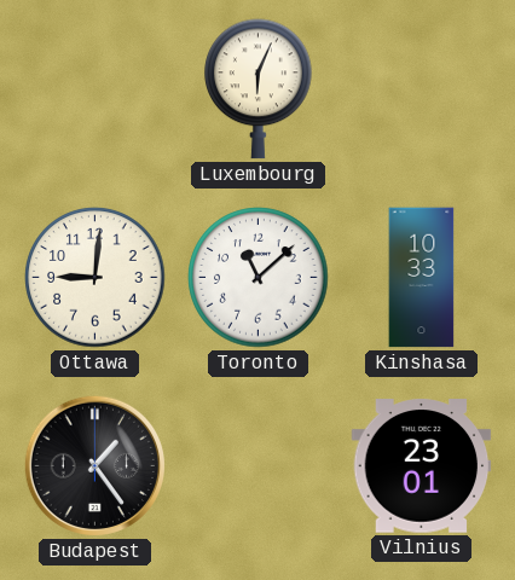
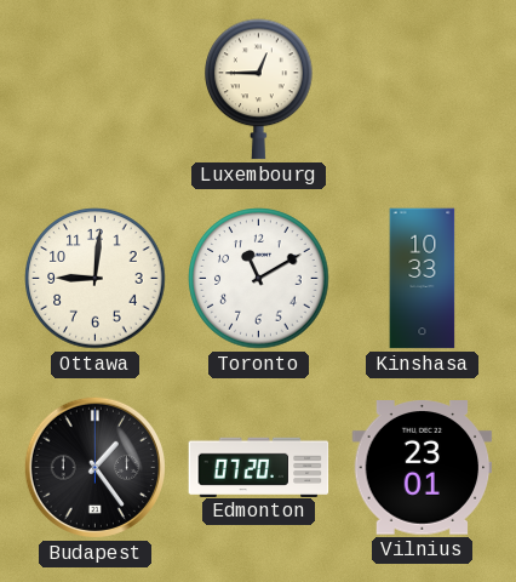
Luxembourg: 6:04 -> 12:45 (259, 90)
Toronto: 11:08 -> 11:10 (259, 279)
Edmonton: none -> 07:20 (259, 467)
